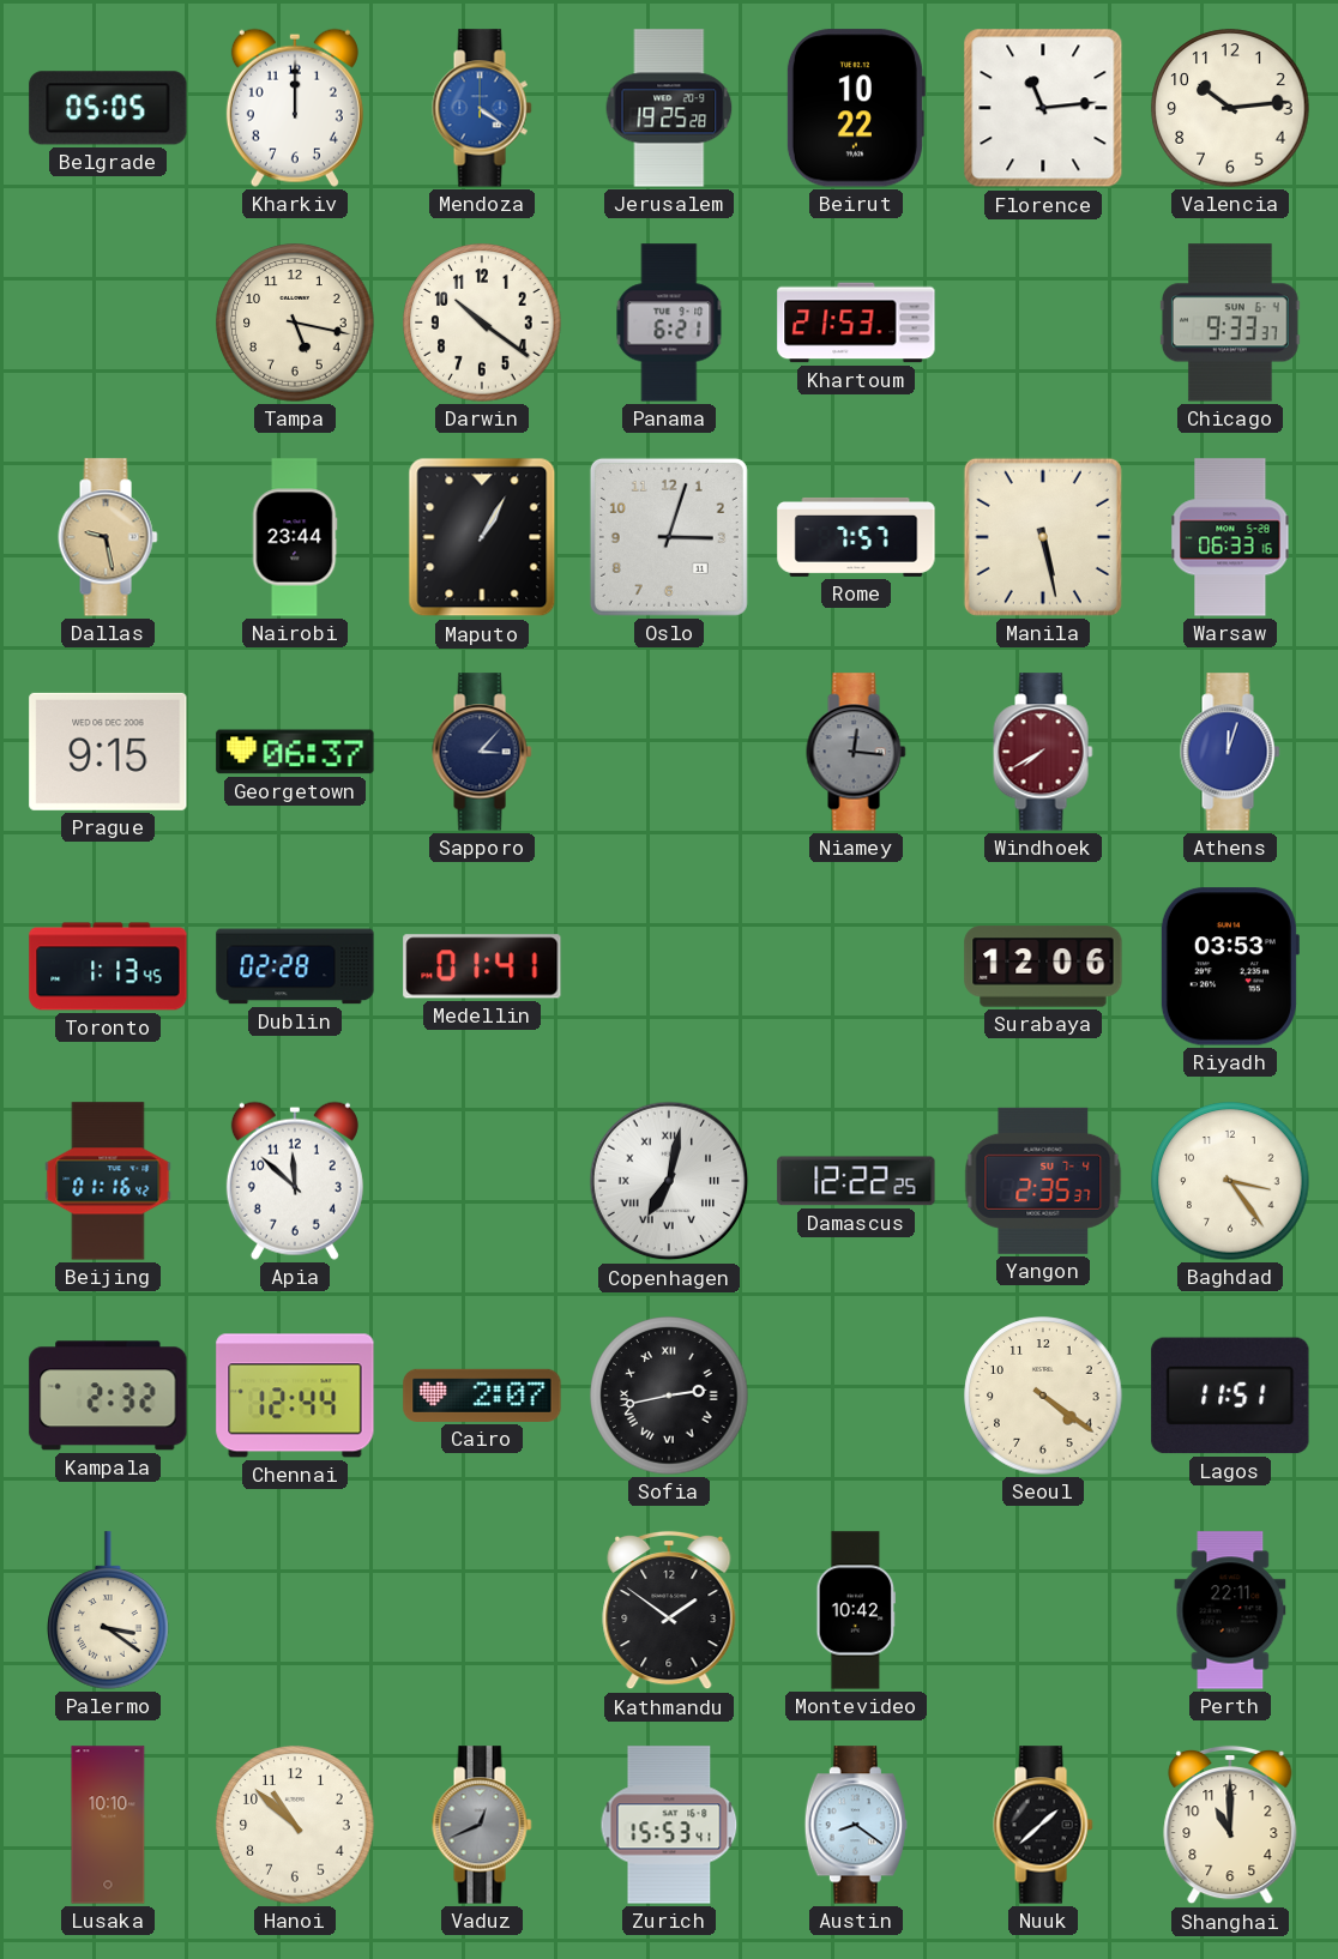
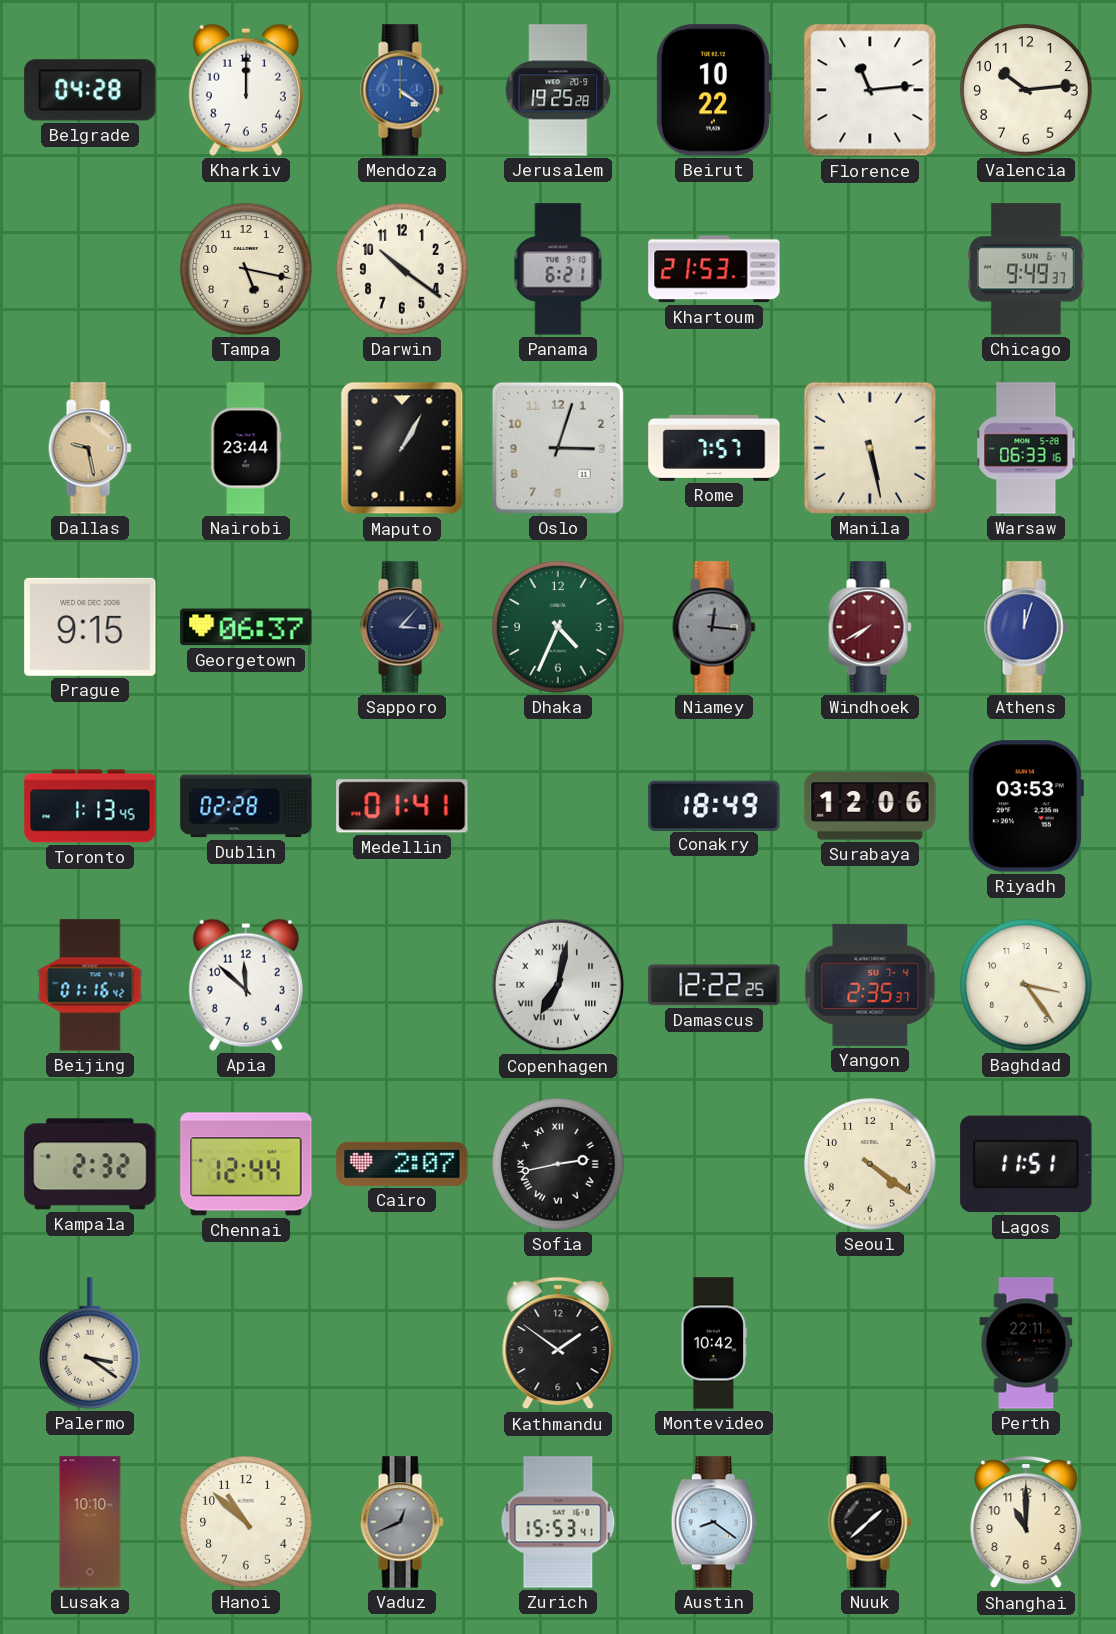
Belgrade: 05:05 -> 04:28 (90, 90)
Chicago: 9:33 -> 9:49 (1026, 269)
Dhaka: none -> 4:34 (558, 627)
Conakry: none -> 18:49 (714, 805)
